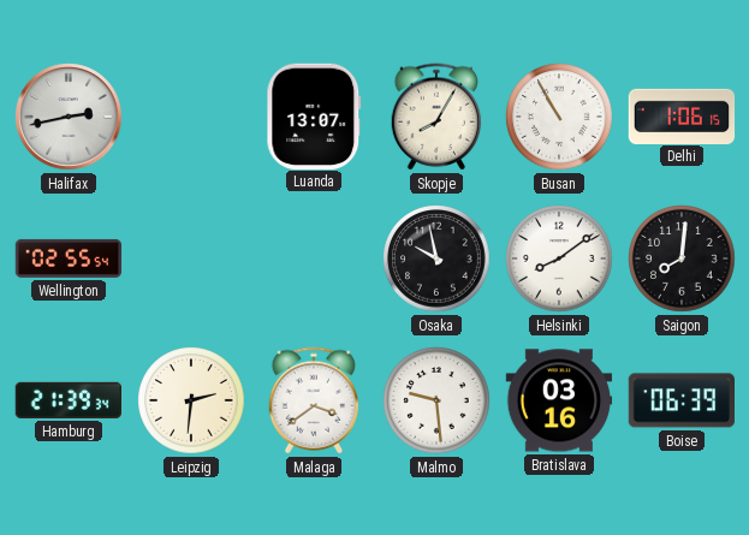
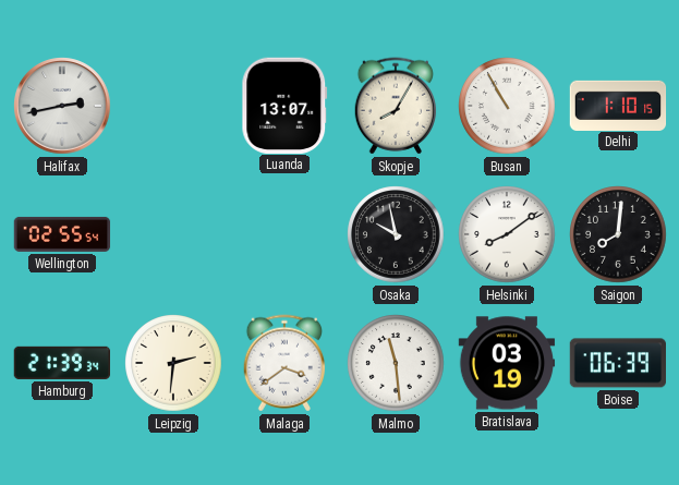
Delhi: 1:06 -> 1:10 (618, 105)
Malmo: 9:29 -> 11:29 (396, 363)
Bratislava: 03:16 -> 03:19 (507, 363)
